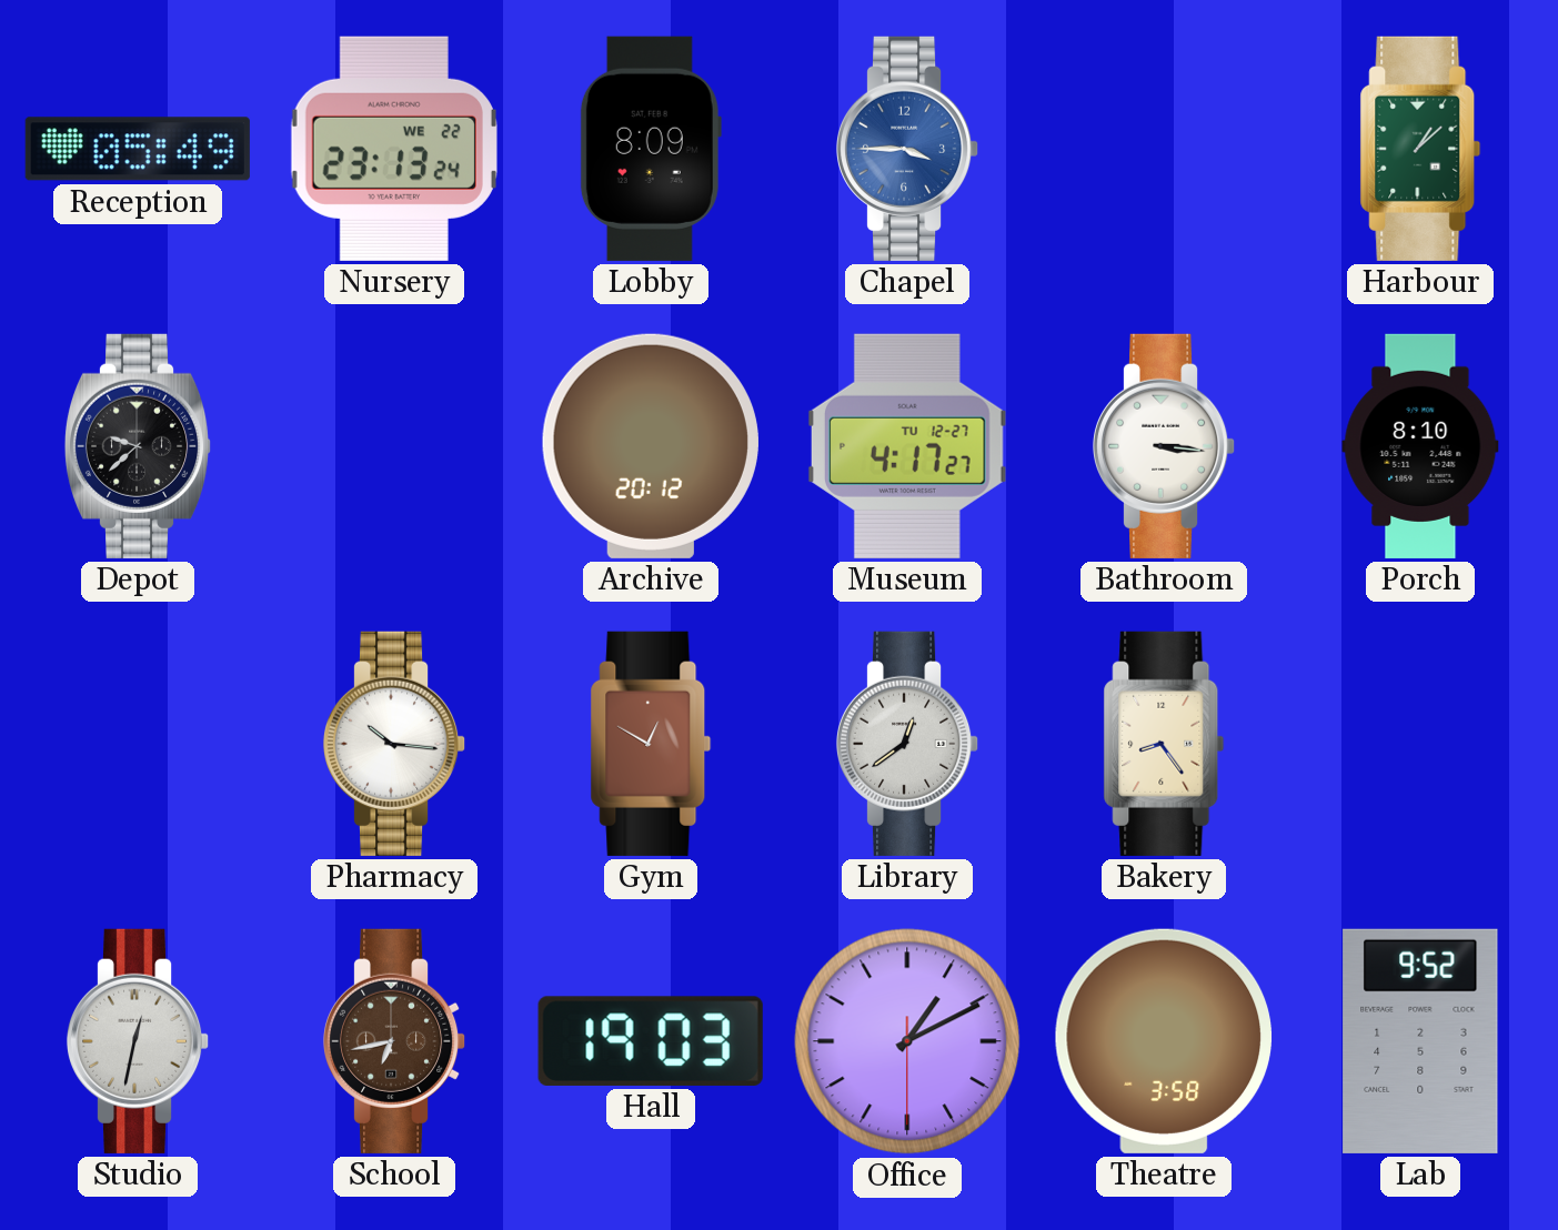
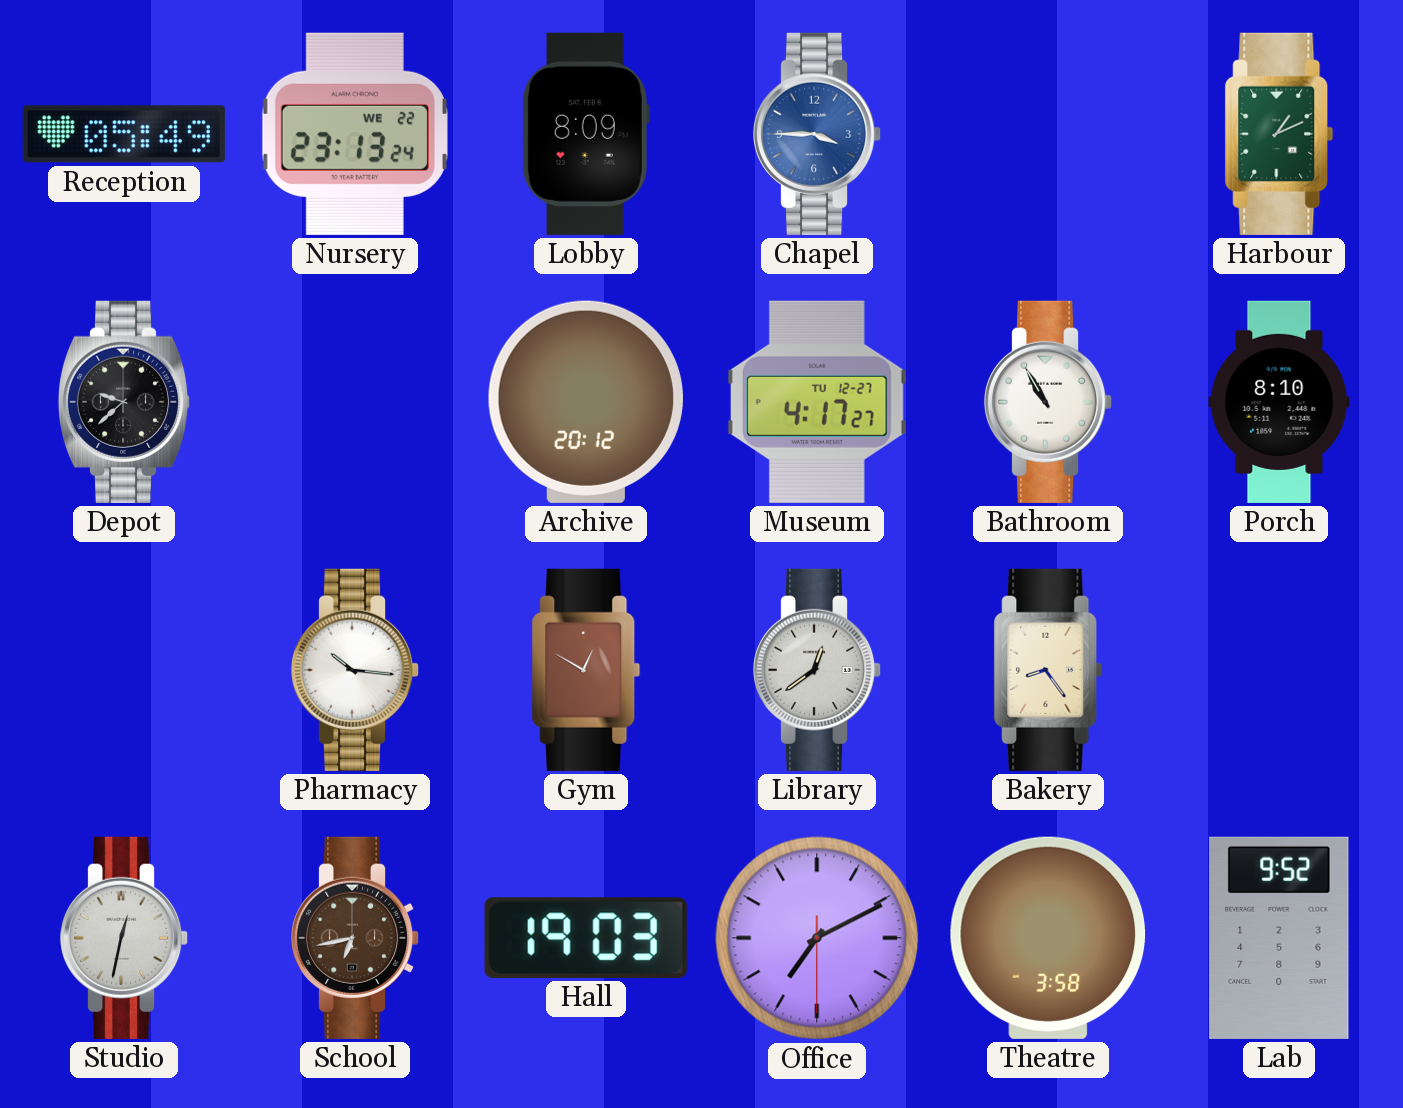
Harbour: 1:08 -> 1:11 (1279, 134)
Bathroom: 3:16 -> 10:55 (1048, 402)
Office: 1:10 -> 7:10 (817, 938)
